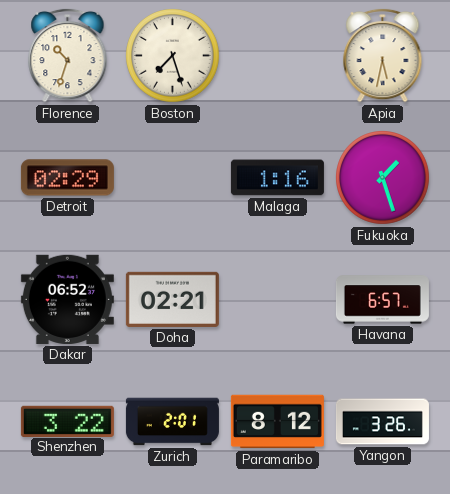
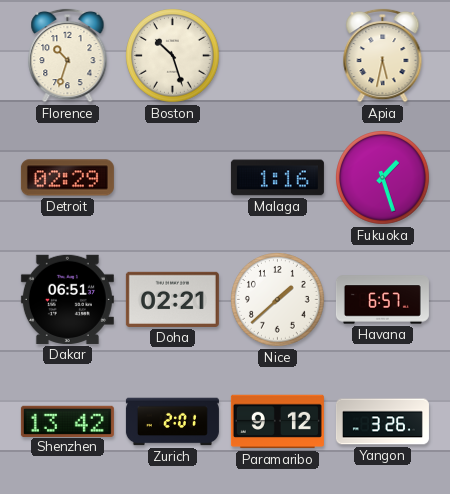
Boston: 7:27 -> 10:27 (173, 56)
Dakar: 06:52 -> 06:51 (67, 299)
Nice: none -> 1:38 (278, 300)
Shenzhen: 3:22 -> 13:42 (67, 421)
Paramaribo: 8:12 -> 9:12 (277, 422)
